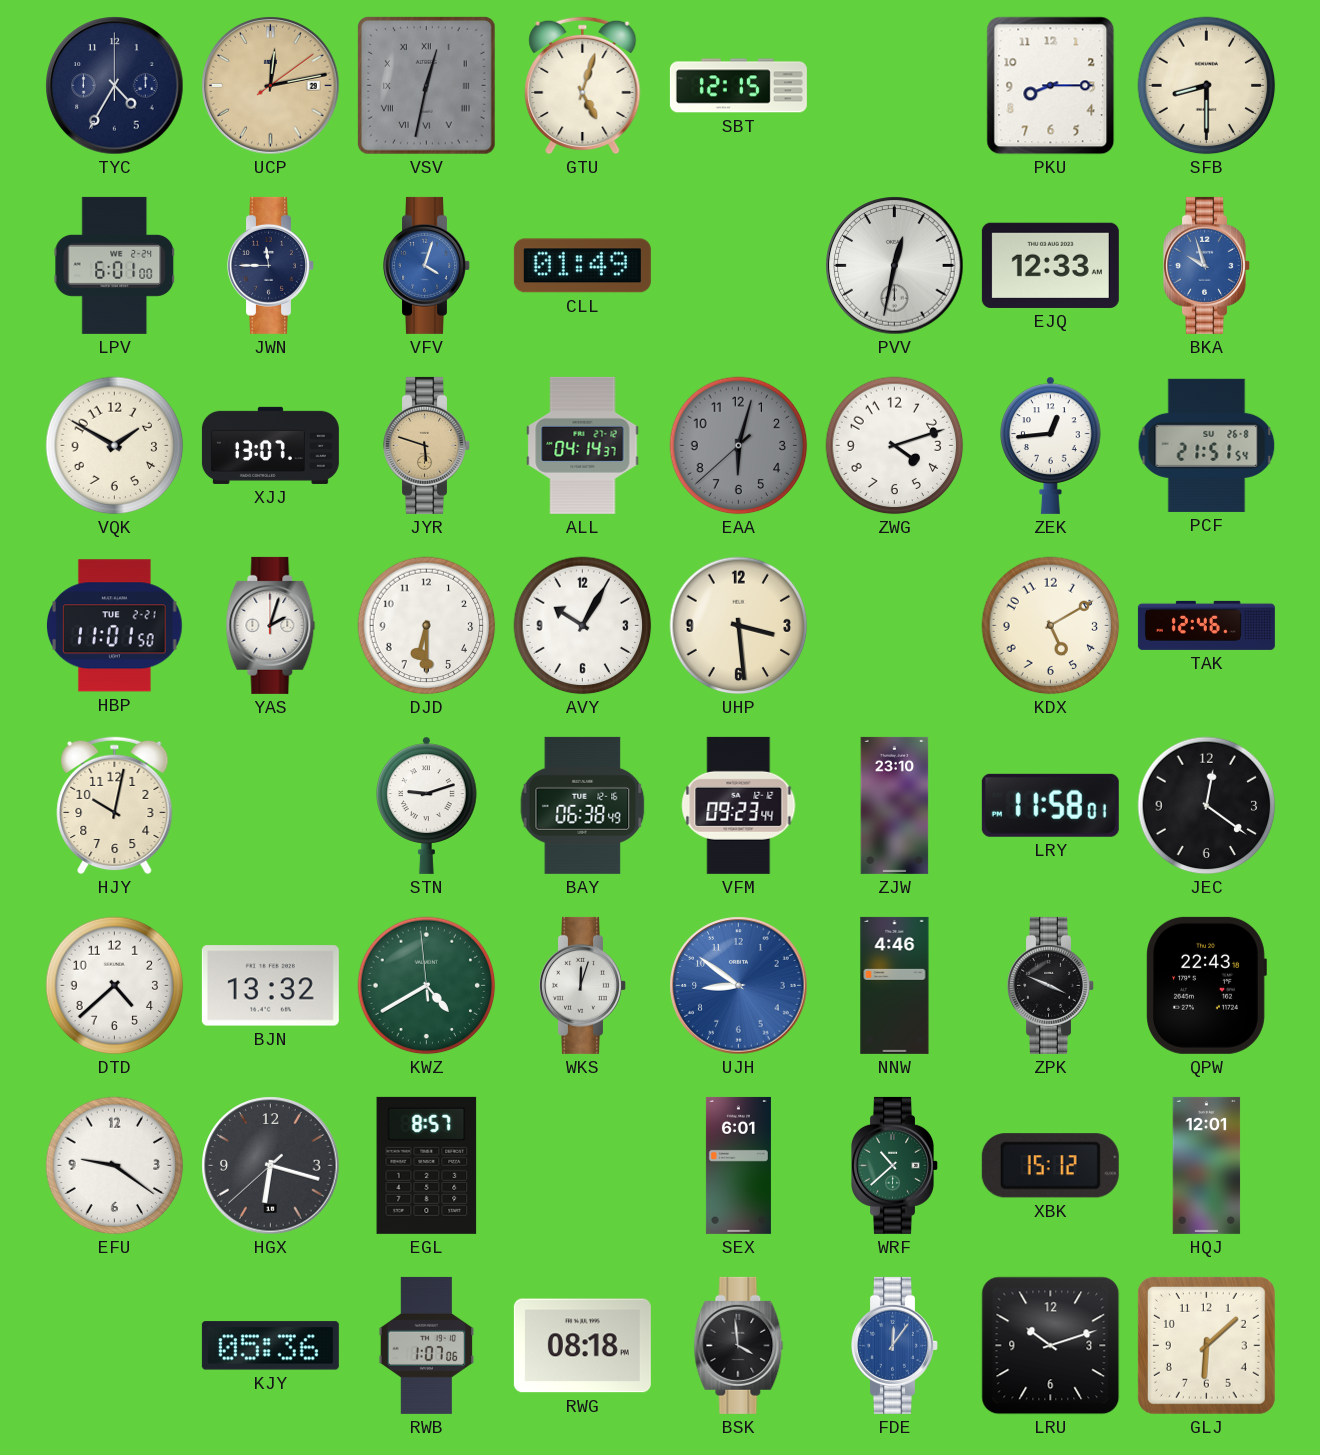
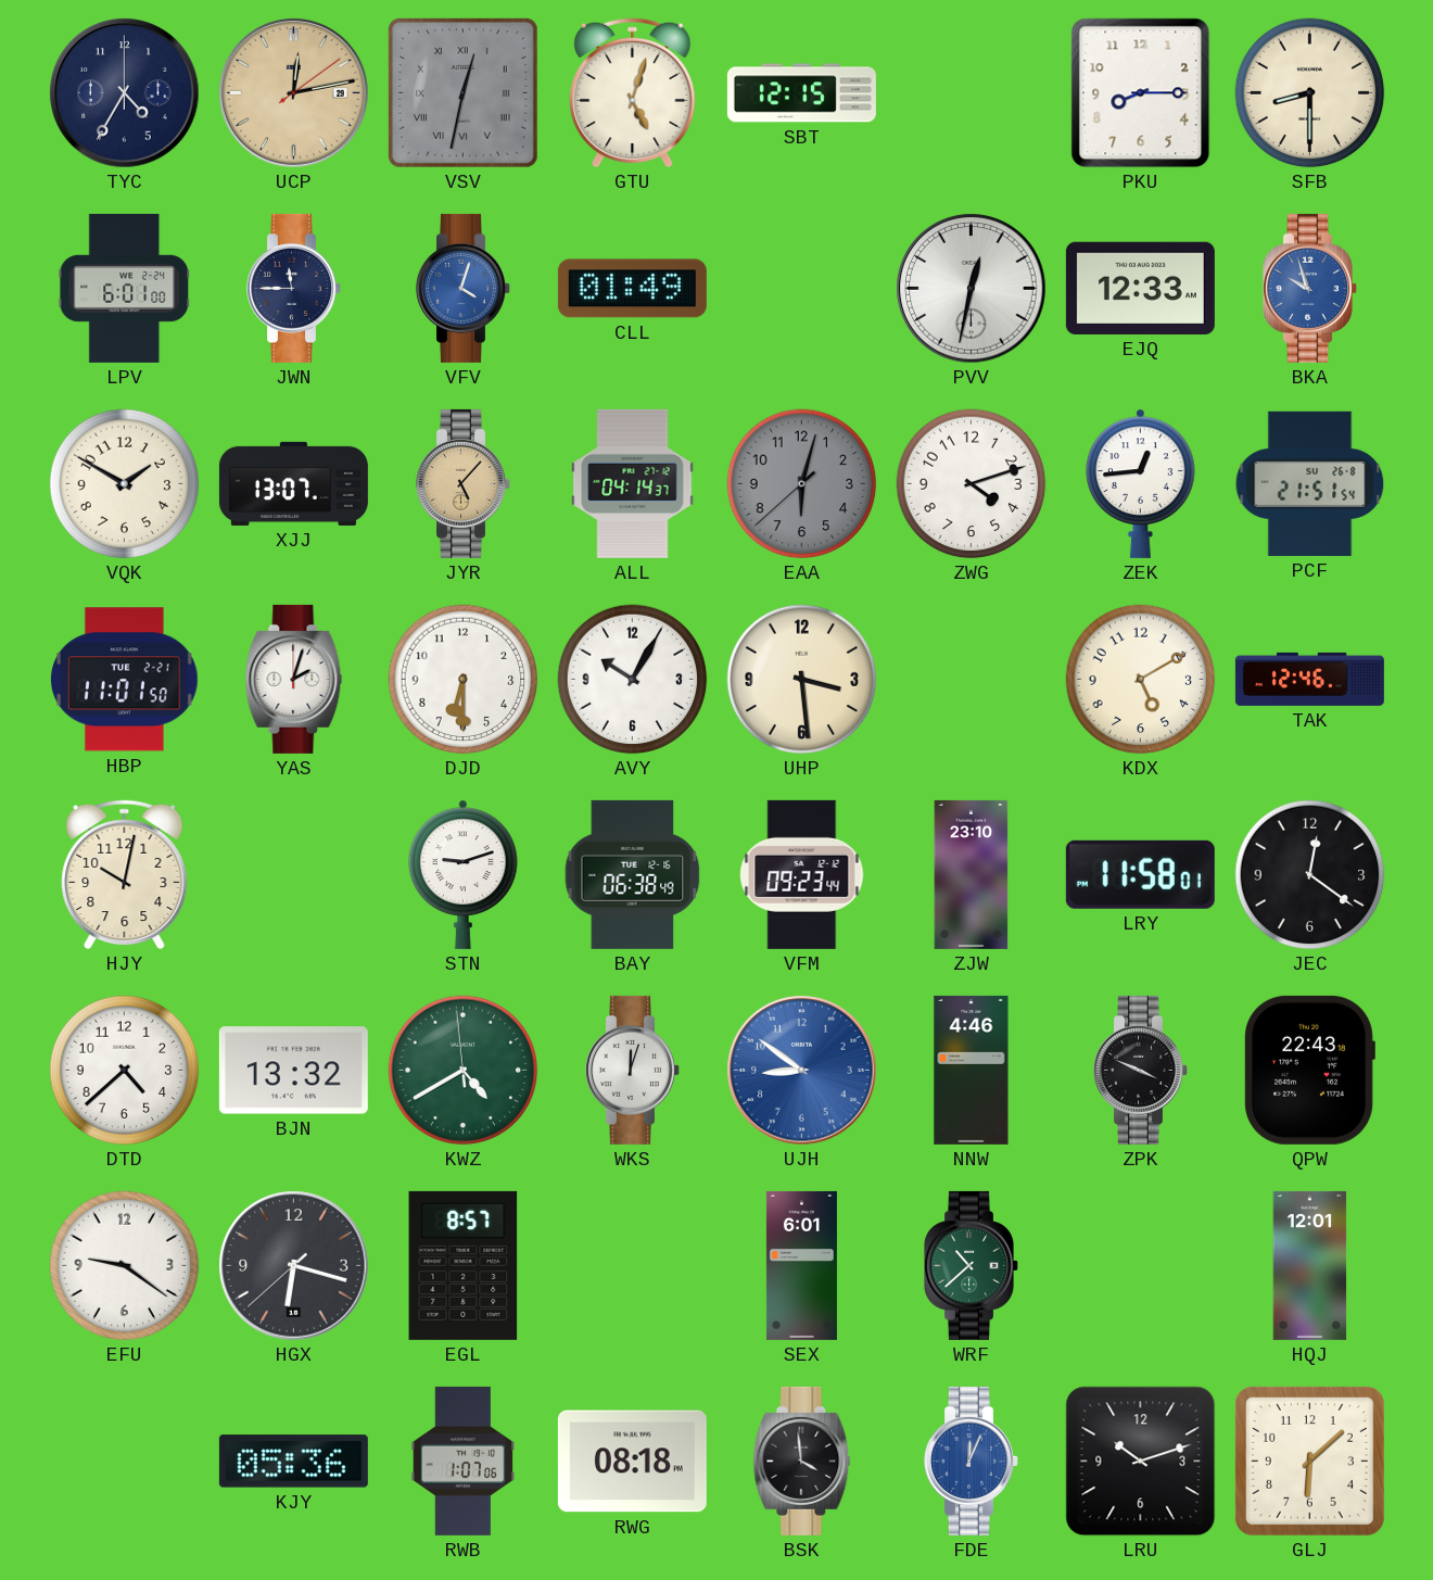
JYR: 5:48 -> 5:07 (464, 483)
XBK: 15:12 -> none (1050, 1166)
FDE: 12:06 -> 12:04 (972, 1461)
